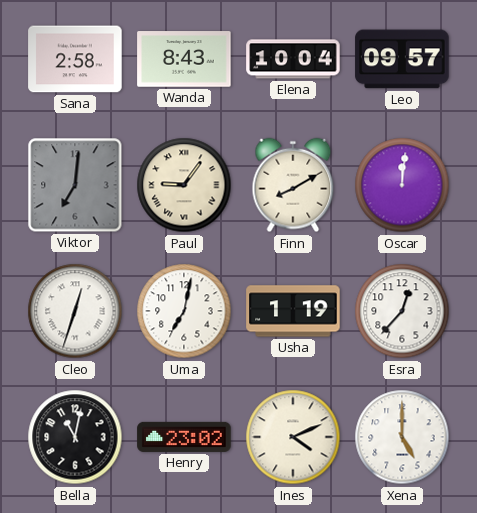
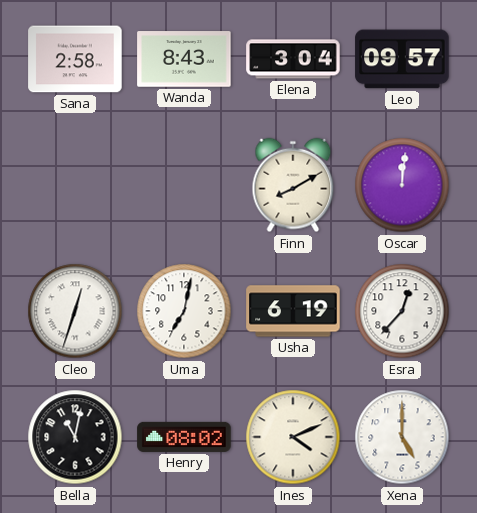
Elena: 10:04 -> 3:04 (293, 59)
Viktor: 7:01 -> none (75, 185)
Paul: 9:06 -> none (184, 185)
Usha: 1:19 -> 6:19 (293, 311)
Henry: 23:02 -> 08:02 (184, 437)
